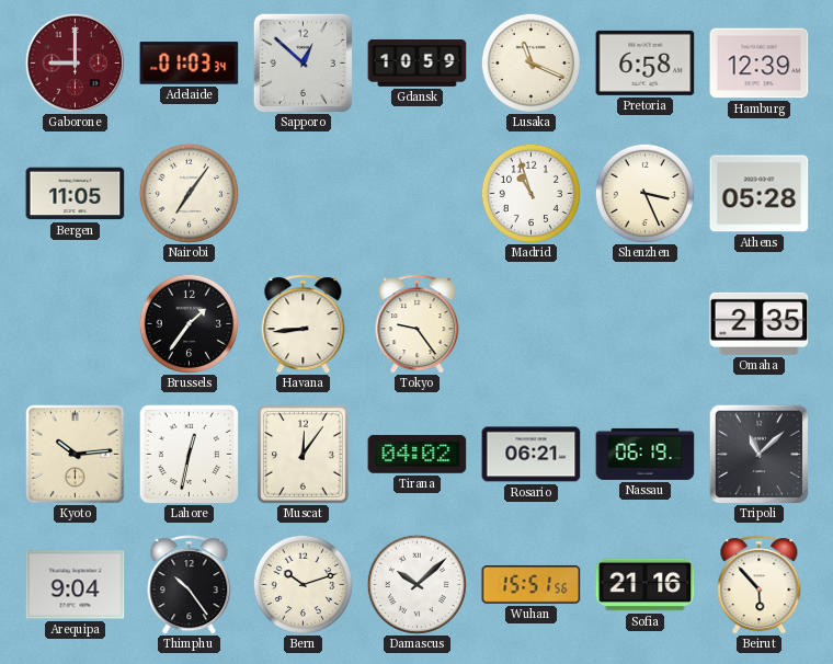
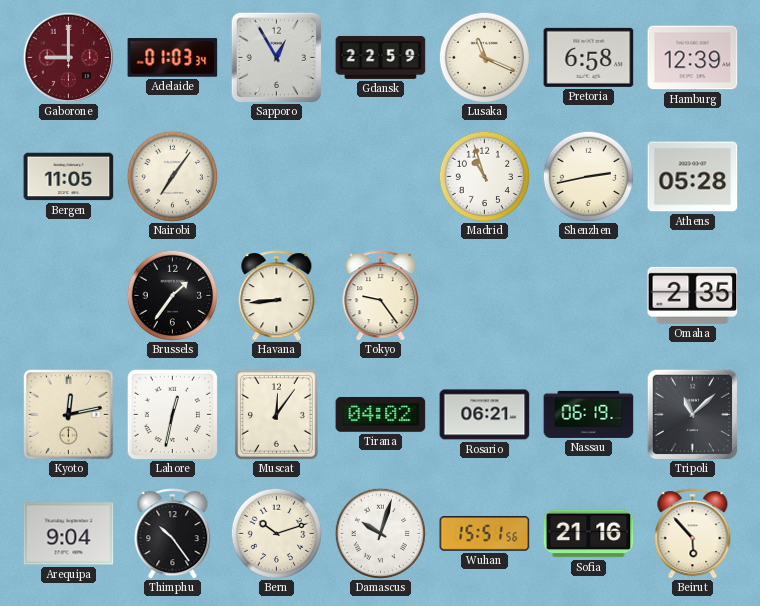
Sapporo: 12:52 -> 12:55 (276, 57)
Gdansk: 10:59 -> 22:59 (381, 57)
Shenzhen: 3:26 -> 2:43 (588, 176)
Kyoto: 10:14 -> 12:13 (69, 415)
Damascus: 10:08 -> 10:03 (380, 533)
